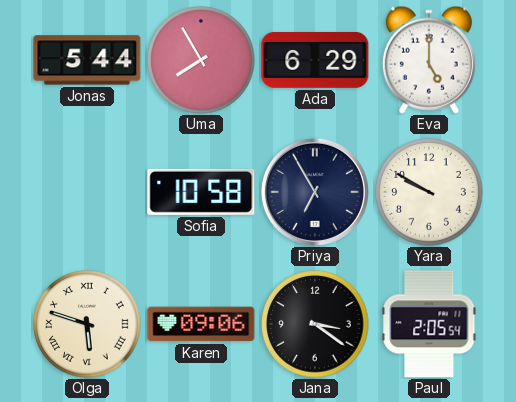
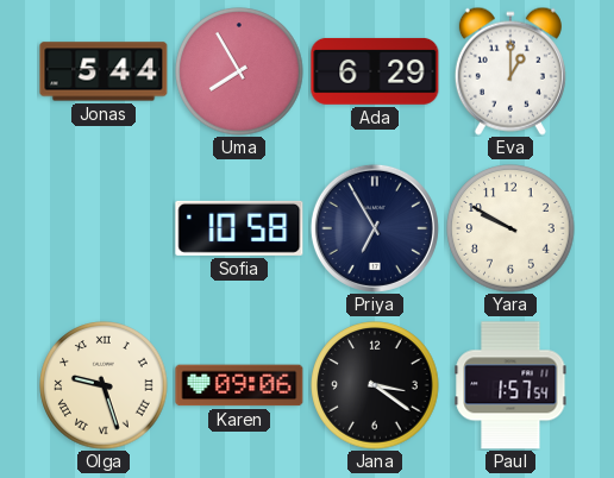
Eva: 5:00 -> 1:00 (510, 71)
Olga: 5:48 -> 9:27 (104, 385)
Paul: 2:05 -> 1:57 (510, 385)
